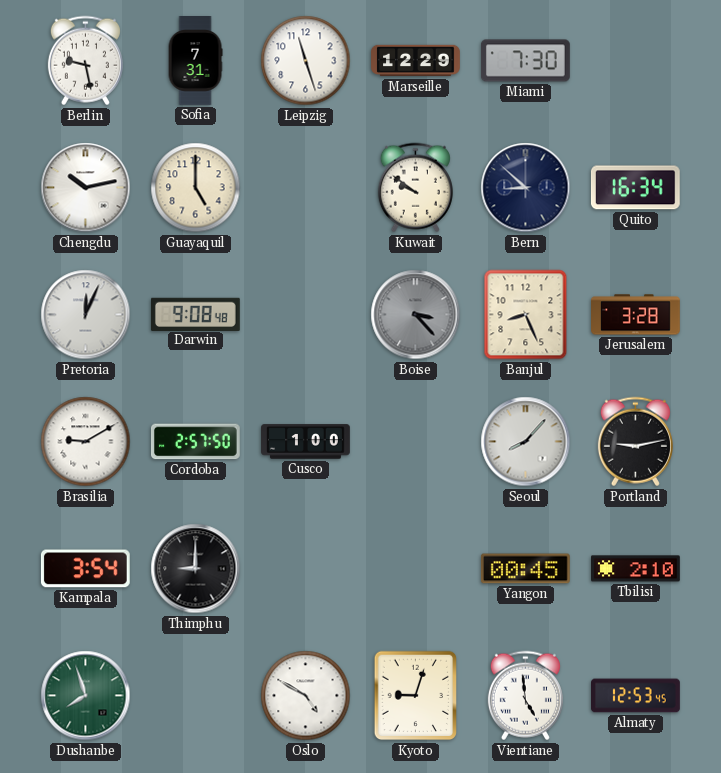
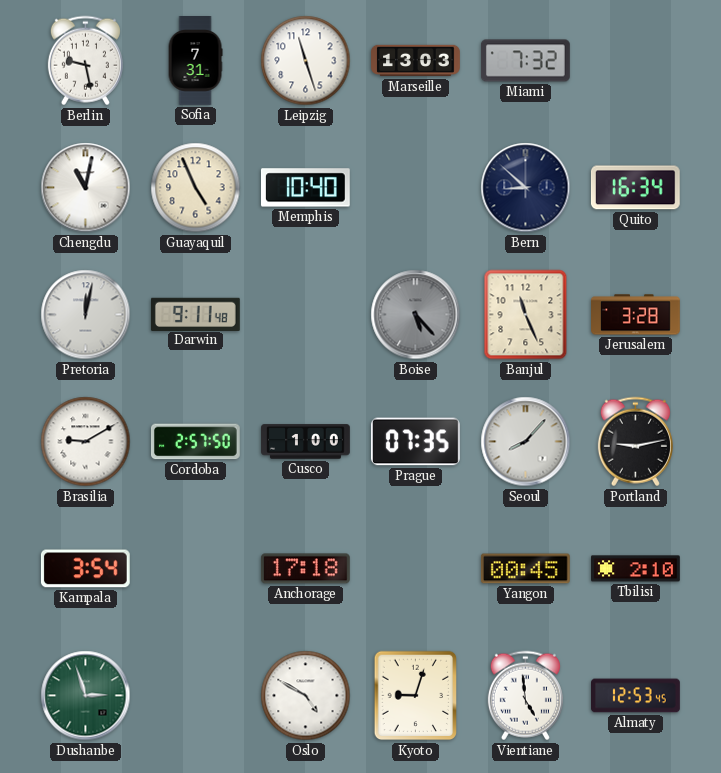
Marseille: 12:29 -> 13:03 (416, 61)
Miami: 7:30 -> 7:32 (526, 61)
Chengdu: 10:13 -> 11:02 (86, 188)
Guayaquil: 5:00 -> 4:56 (196, 188)
Memphis: none -> 10:40 (305, 188)
Kuwait: 9:51 -> none (415, 188)
Pretoria: 12:04 -> 12:02 (86, 315)
Darwin: 9:08 -> 9:11 (195, 314)
Boise: 3:23 -> 5:23 (416, 315)
Banjul: 8:26 -> 11:26 (526, 315)
Prague: none -> 07:35 (415, 442)
Thimphu: 9:00 -> none (196, 569)
Anchorage: none -> 17:18 (305, 569)
Dushanbe: 7:57 -> 2:57 (86, 696)
